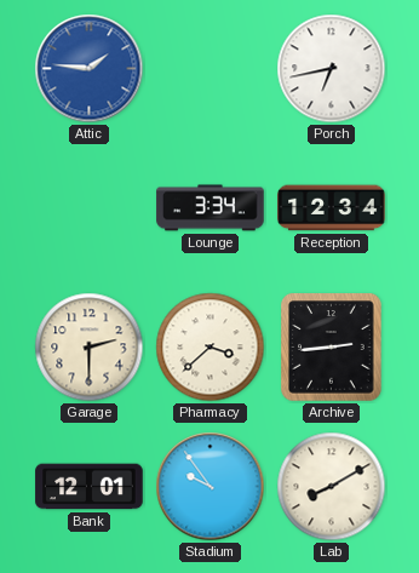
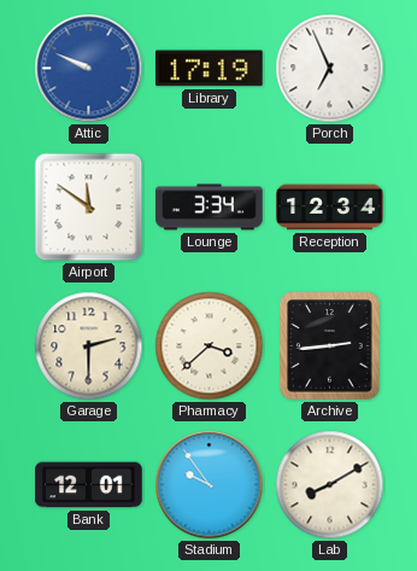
Attic: 1:46 -> 9:49 (89, 69)
Library: none -> 17:19 (210, 69)
Porch: 6:43 -> 6:56 (330, 69)
Airport: none -> 11:51 (89, 208)
